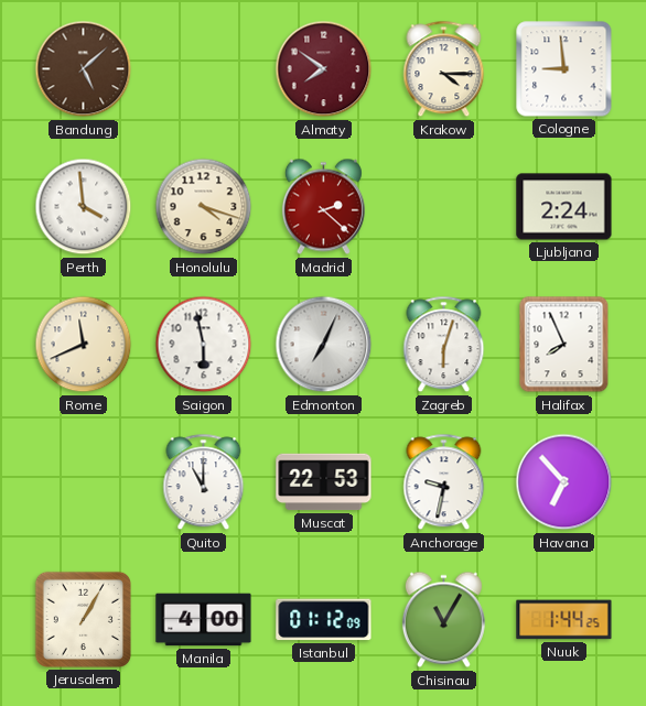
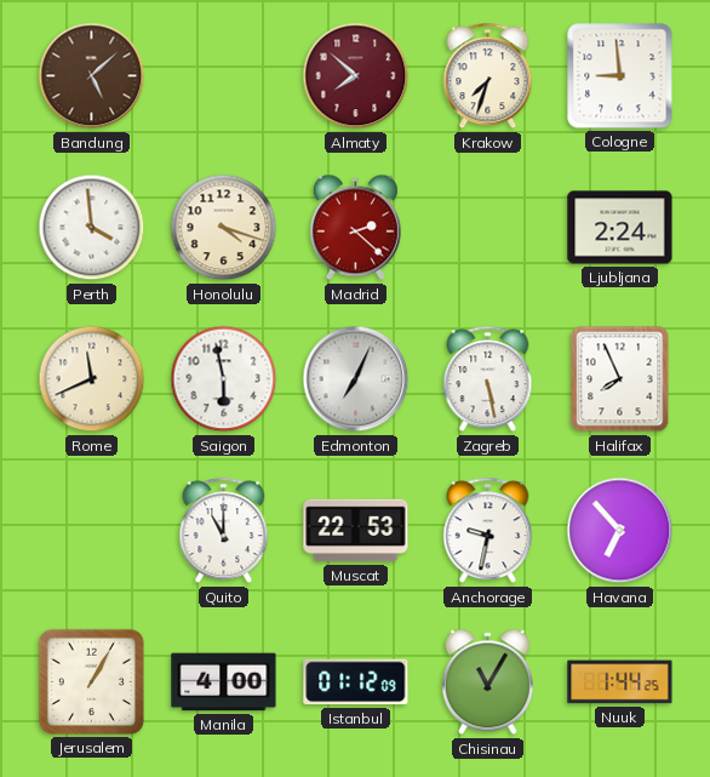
Almaty: 7:51 -> 7:52 (356, 76)
Krakow: 4:15 -> 7:33 (488, 76)
Zagreb: 6:03 -> 5:28 (488, 379)
